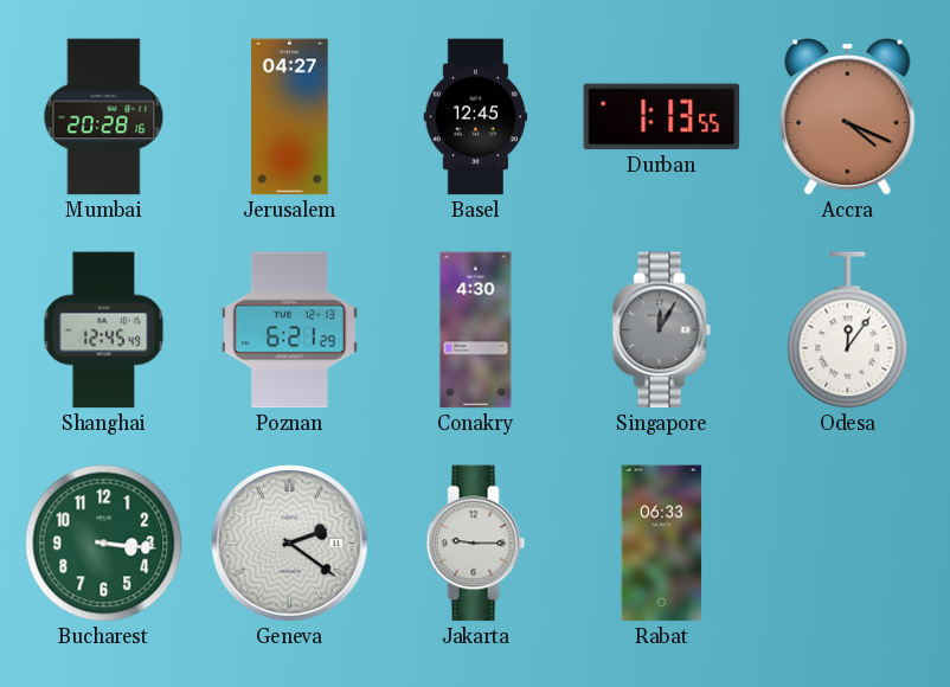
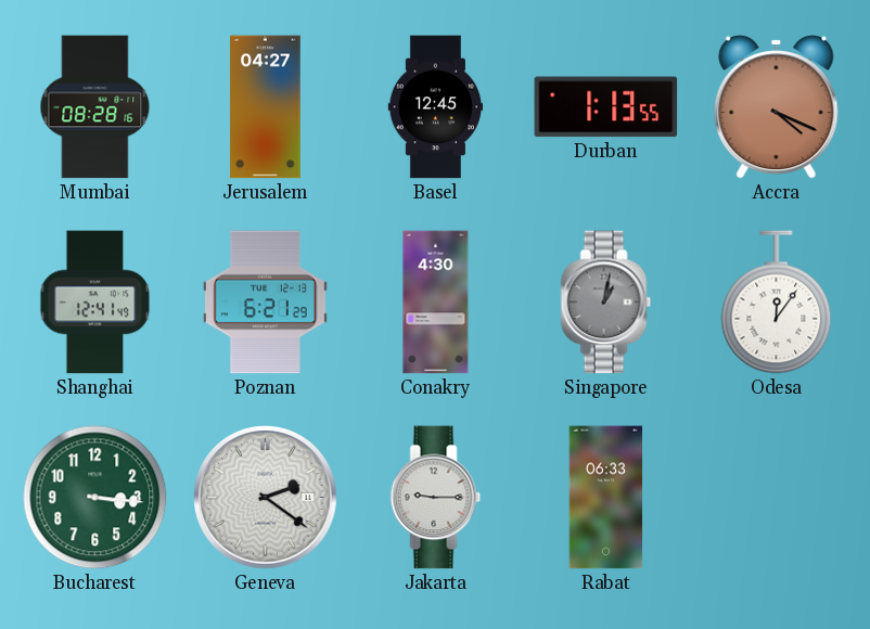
Mumbai: 20:28 -> 08:28 (95, 107)
Shanghai: 12:45 -> 12:41 (95, 303)
Singapore: 12:05 -> 1:02 (606, 303)
